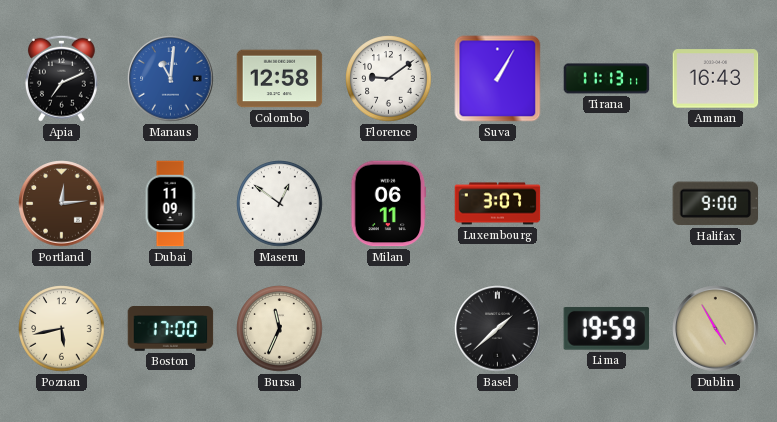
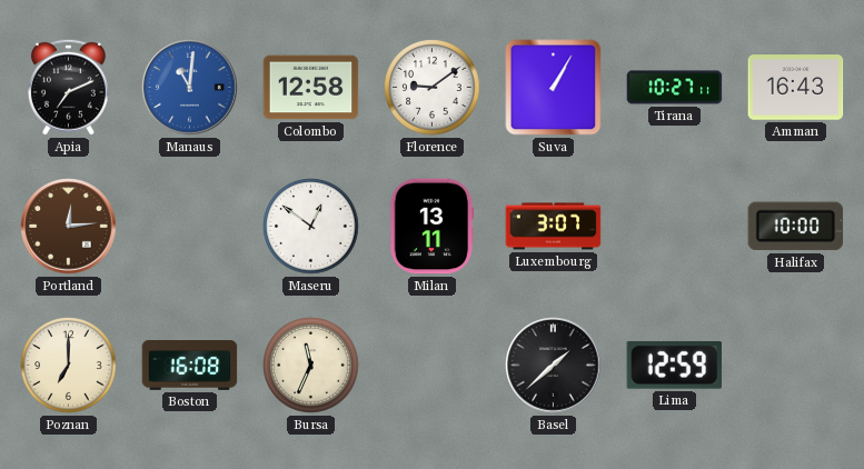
Tirana: 11:13 -> 10:27 (675, 88)
Dubai: 11:09 -> none (170, 204)
Milan: 06:11 -> 13:11 (433, 227)
Halifax: 9:00 -> 10:00 (796, 227)
Poznan: 5:43 -> 7:00 (69, 366)
Boston: 17:00 -> 16:08 (190, 366)
Lima: 19:59 -> 12:59 (675, 365)
Dublin: 4:55 -> none (716, 329)
